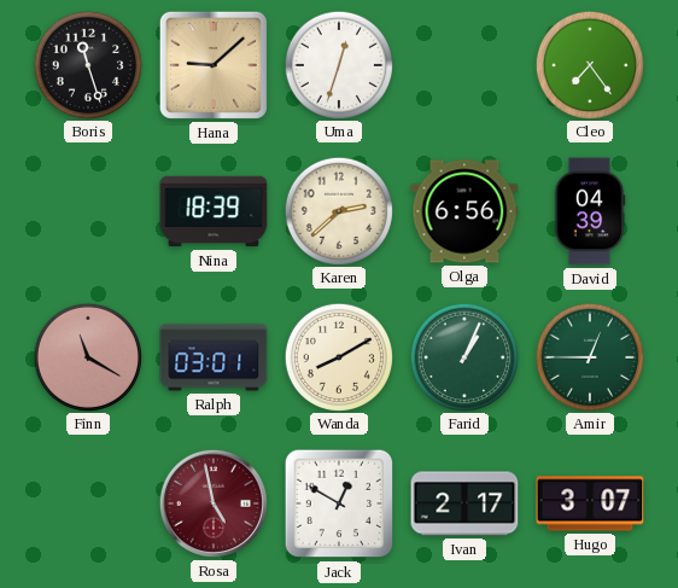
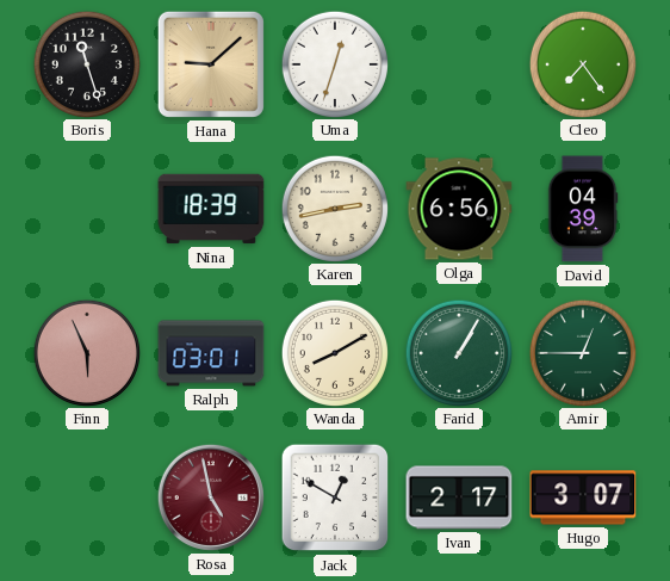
Karen: 2:38 -> 2:43 (334, 208)
Finn: 11:20 -> 5:56 (86, 352)
Farid: 1:04 -> 1:05 (458, 352)
